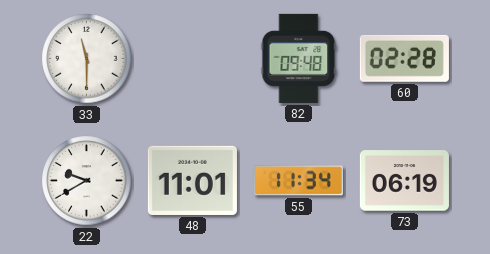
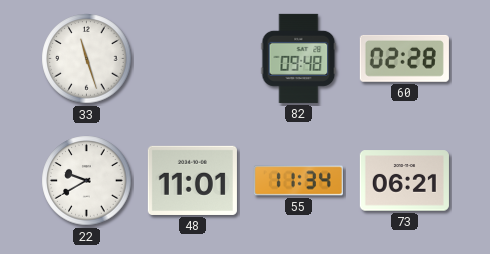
33: 11:30 -> 11:27 (87, 59)
73: 06:19 -> 06:21 (404, 181)
